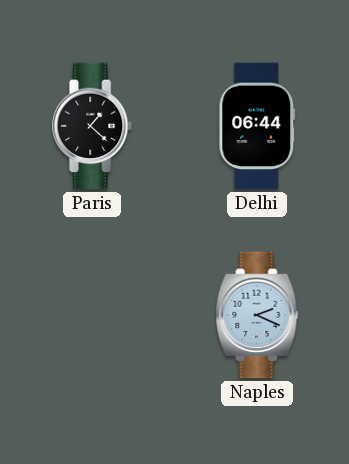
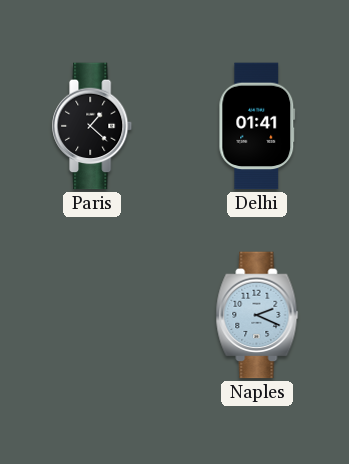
Delhi: 06:44 -> 01:41 (257, 126)
